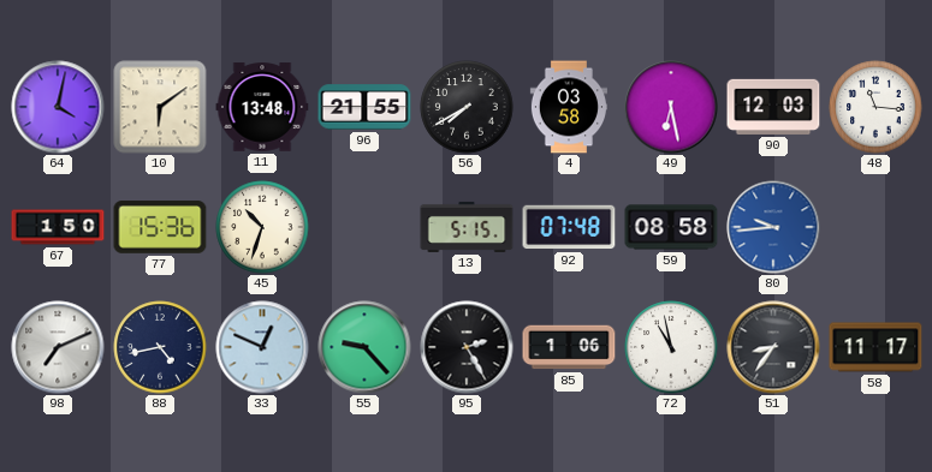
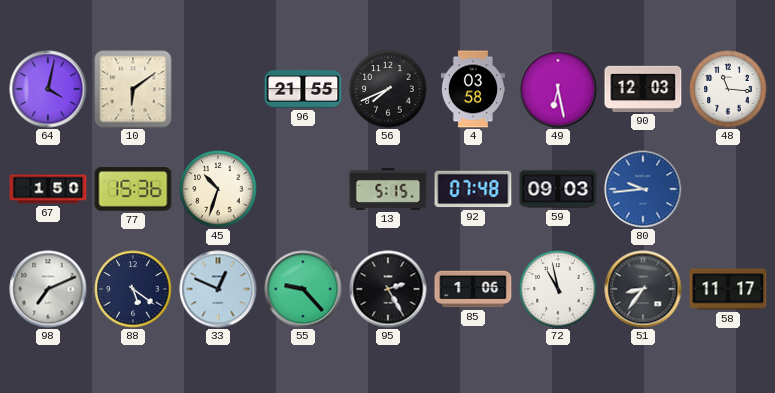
11: 13:48 -> none (262, 107)
56: 7:40 -> 7:41 (388, 89)
59: 08:58 -> 09:03 (558, 189)
88: 4:43 -> 5:21 (133, 289)
